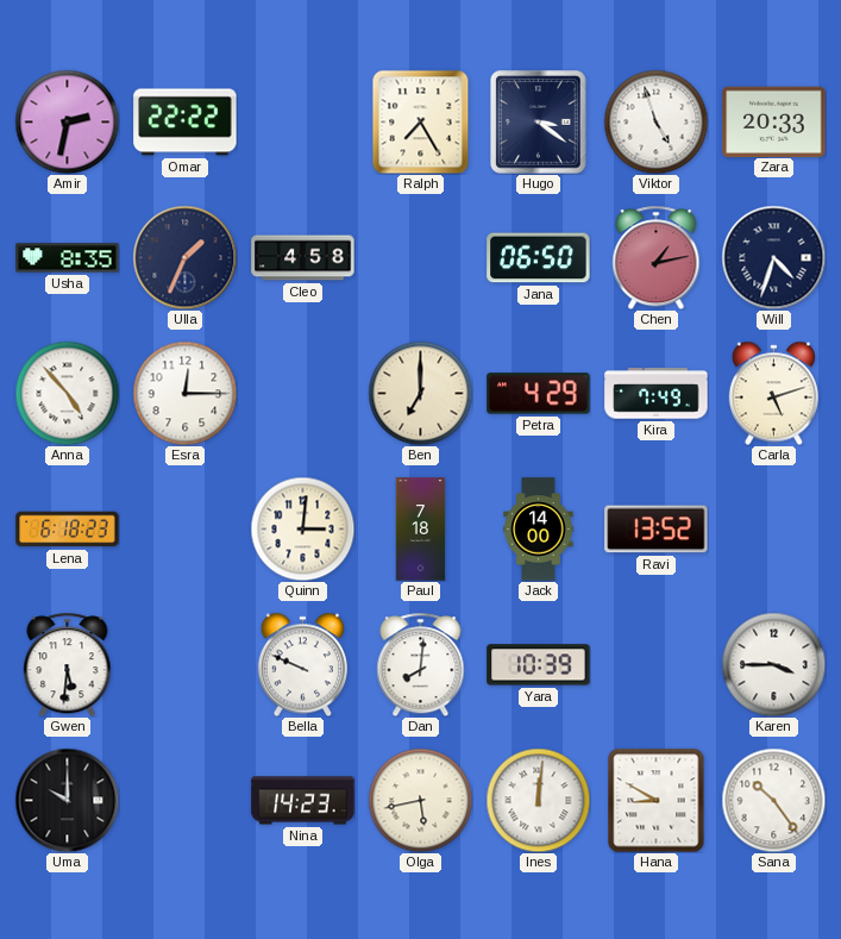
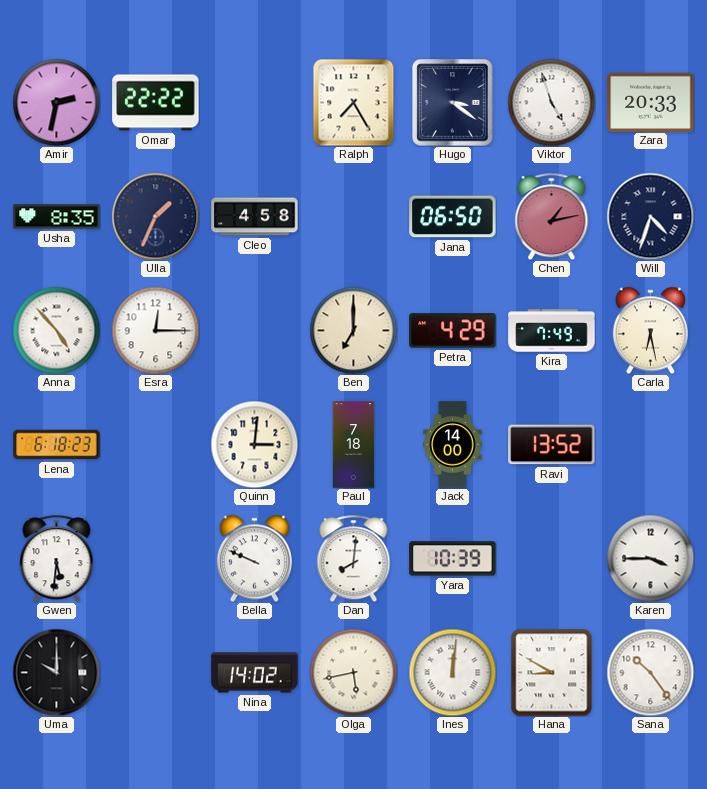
Carla: 5:12 -> 6:28 (650, 330)
Nina: 14:23 -> 14:02 (255, 673)
